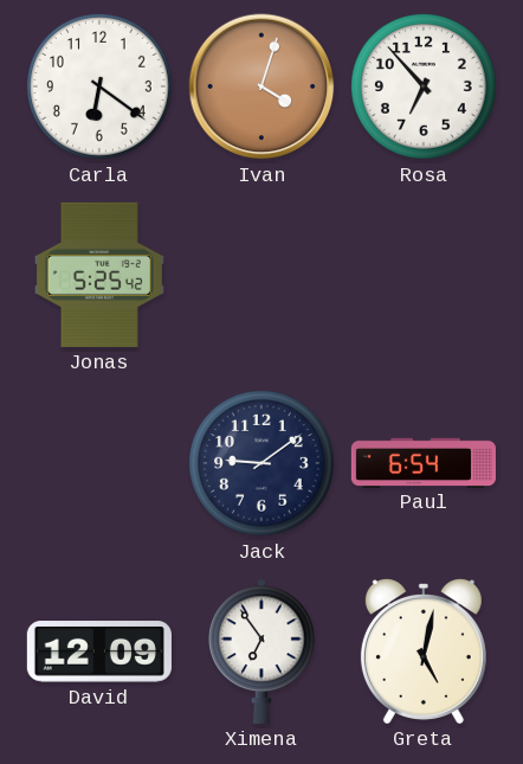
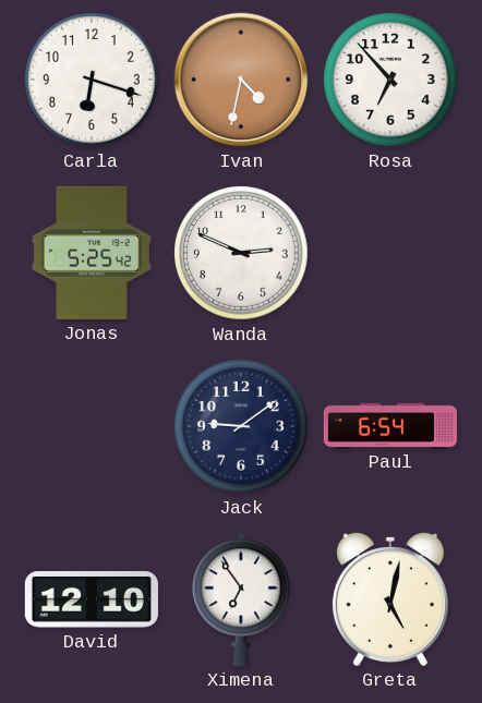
Carla: 6:21 -> 6:18 (93, 81)
Ivan: 4:03 -> 4:32 (241, 80)
Wanda: none -> 2:49 (242, 254)
David: 12:09 -> 12:10 (92, 599)
